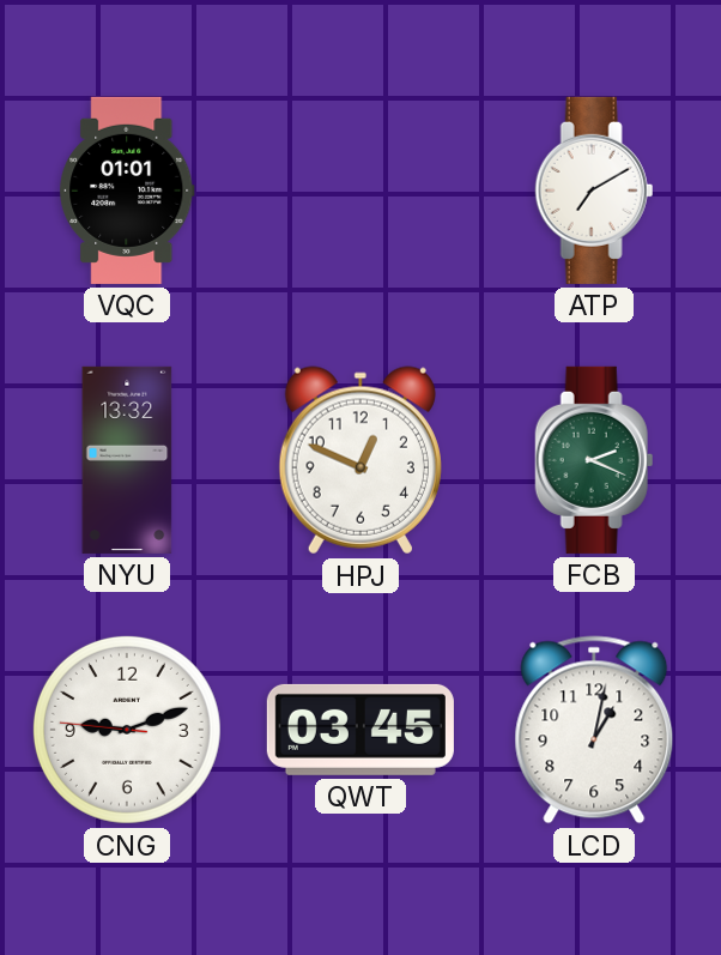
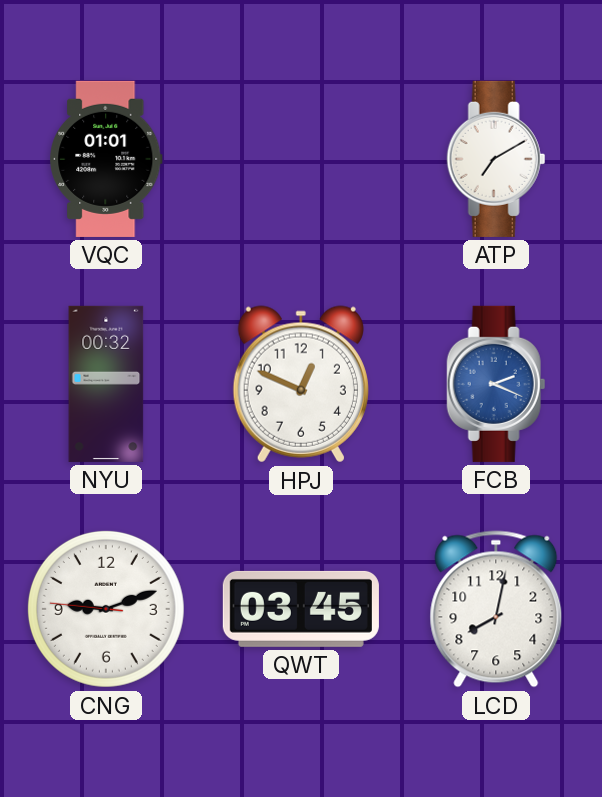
NYU: 13:32 -> 00:32 (106, 384)
FCB dial: green -> blue (496, 384)
LCD: 1:02 -> 8:02 (496, 609)
